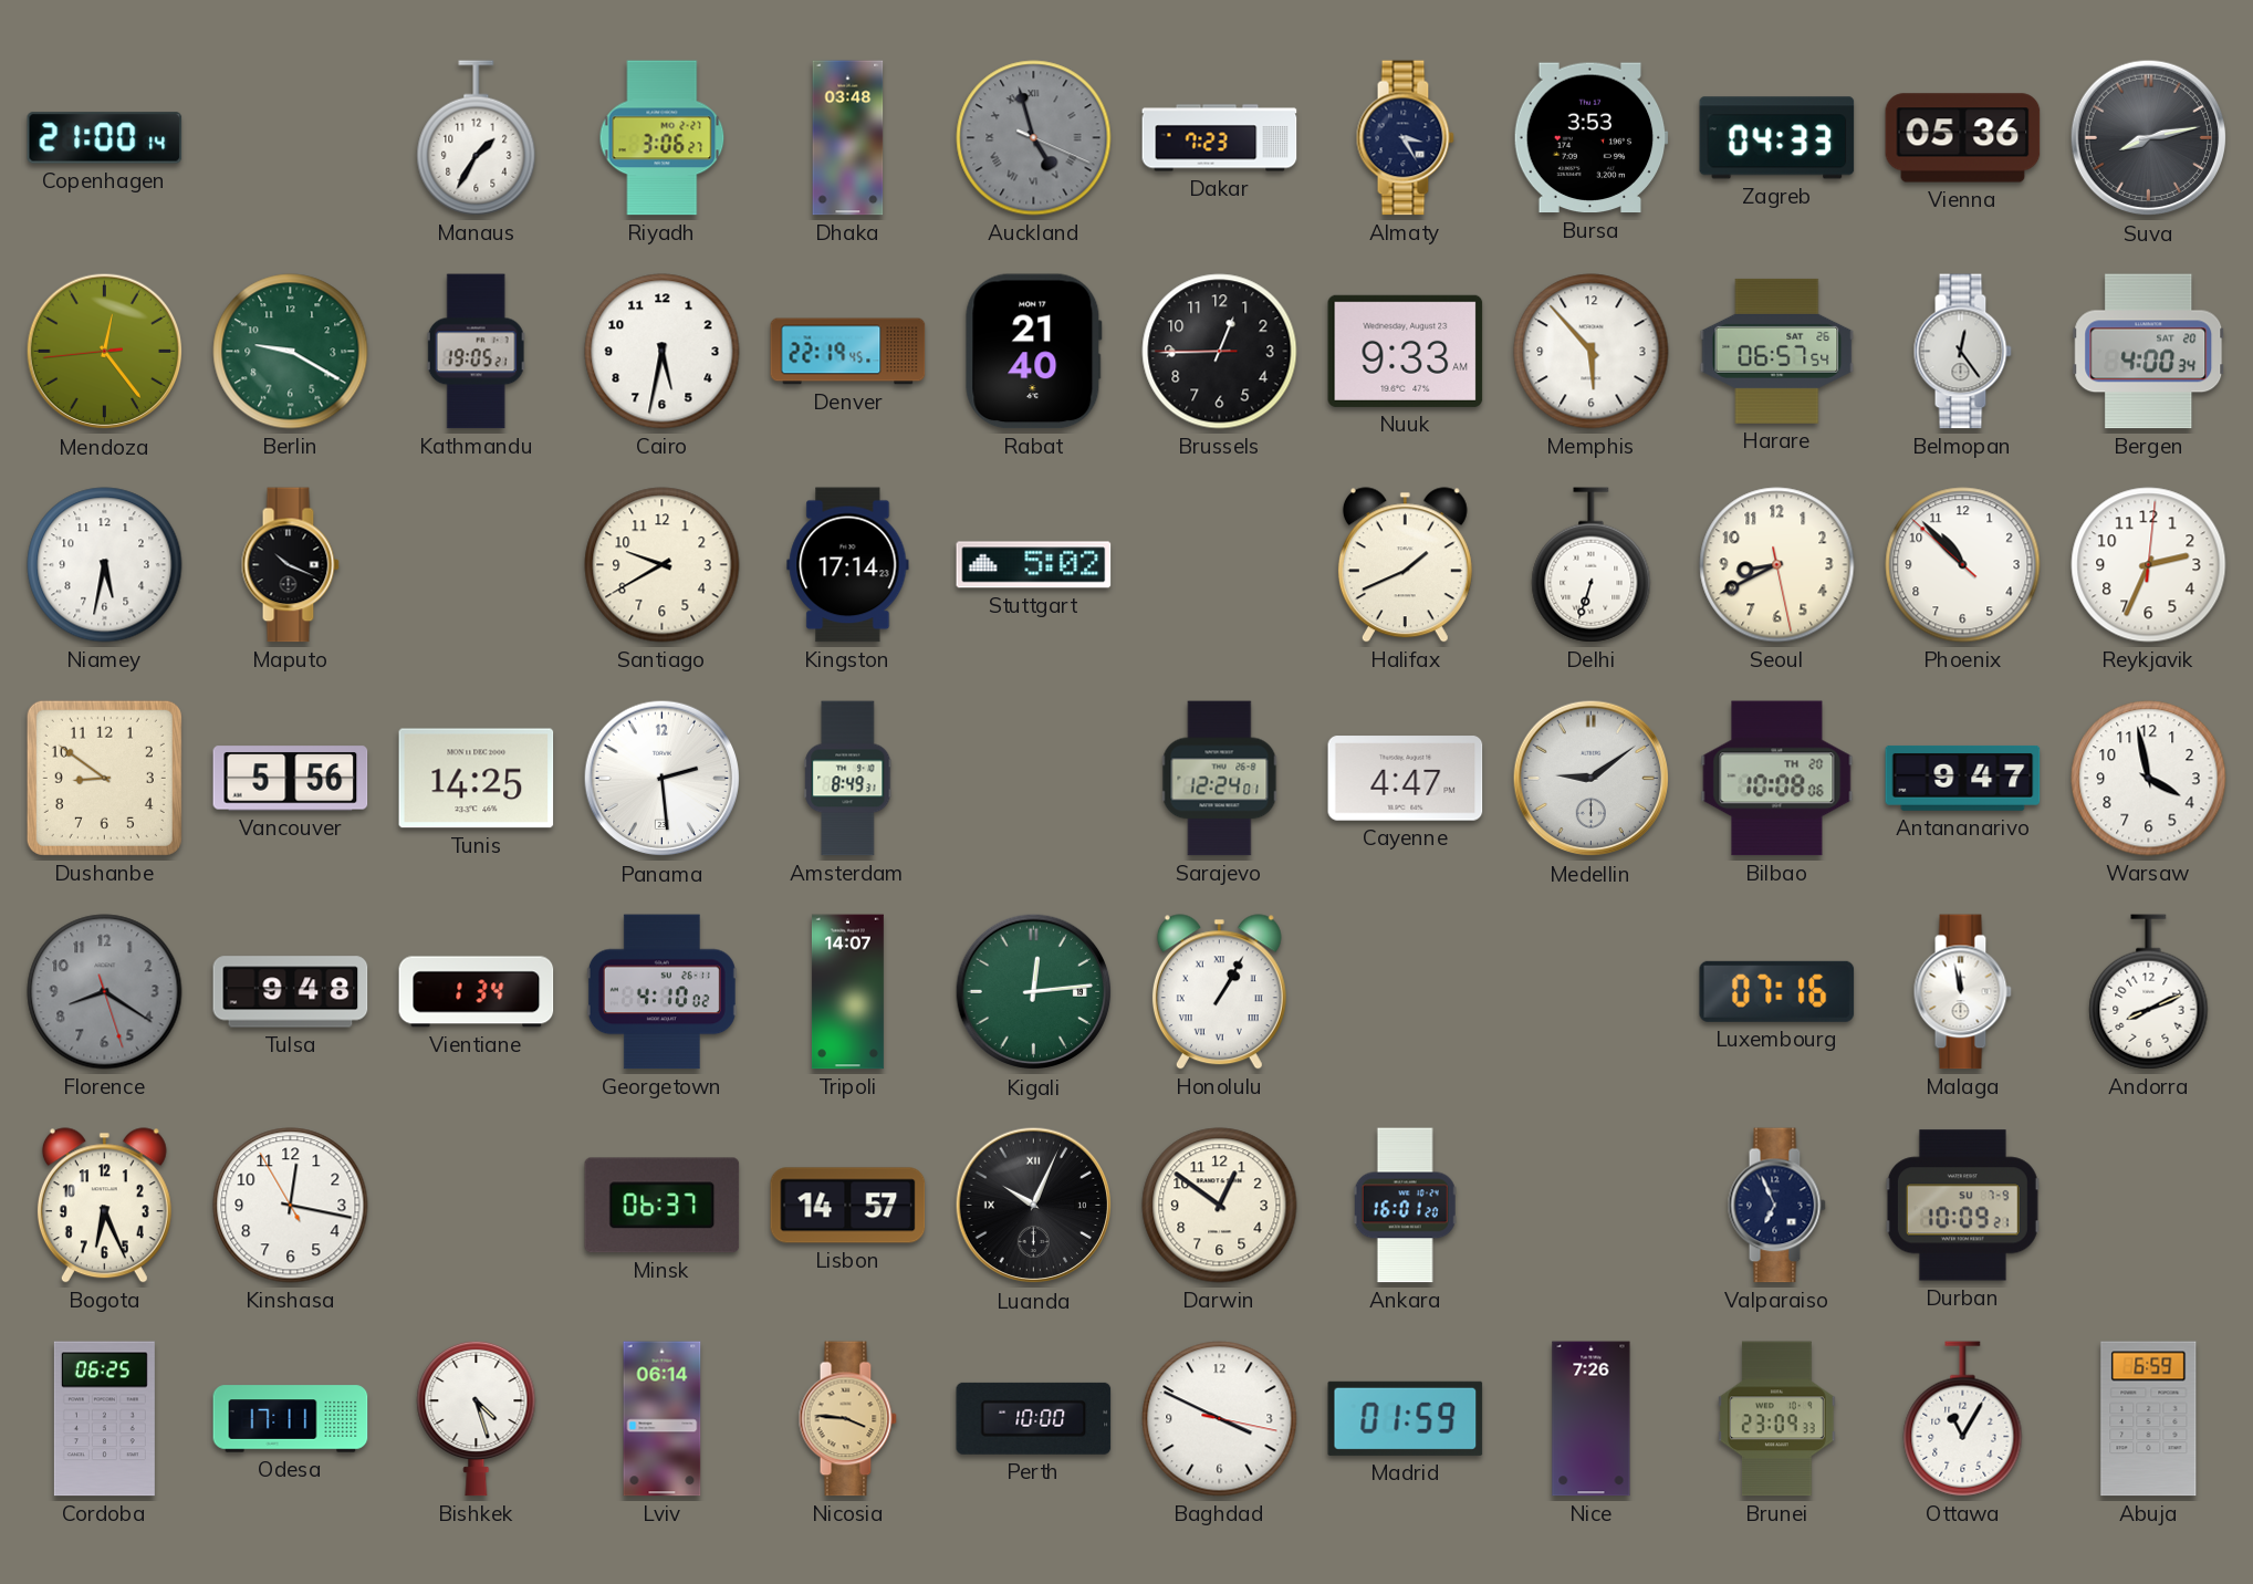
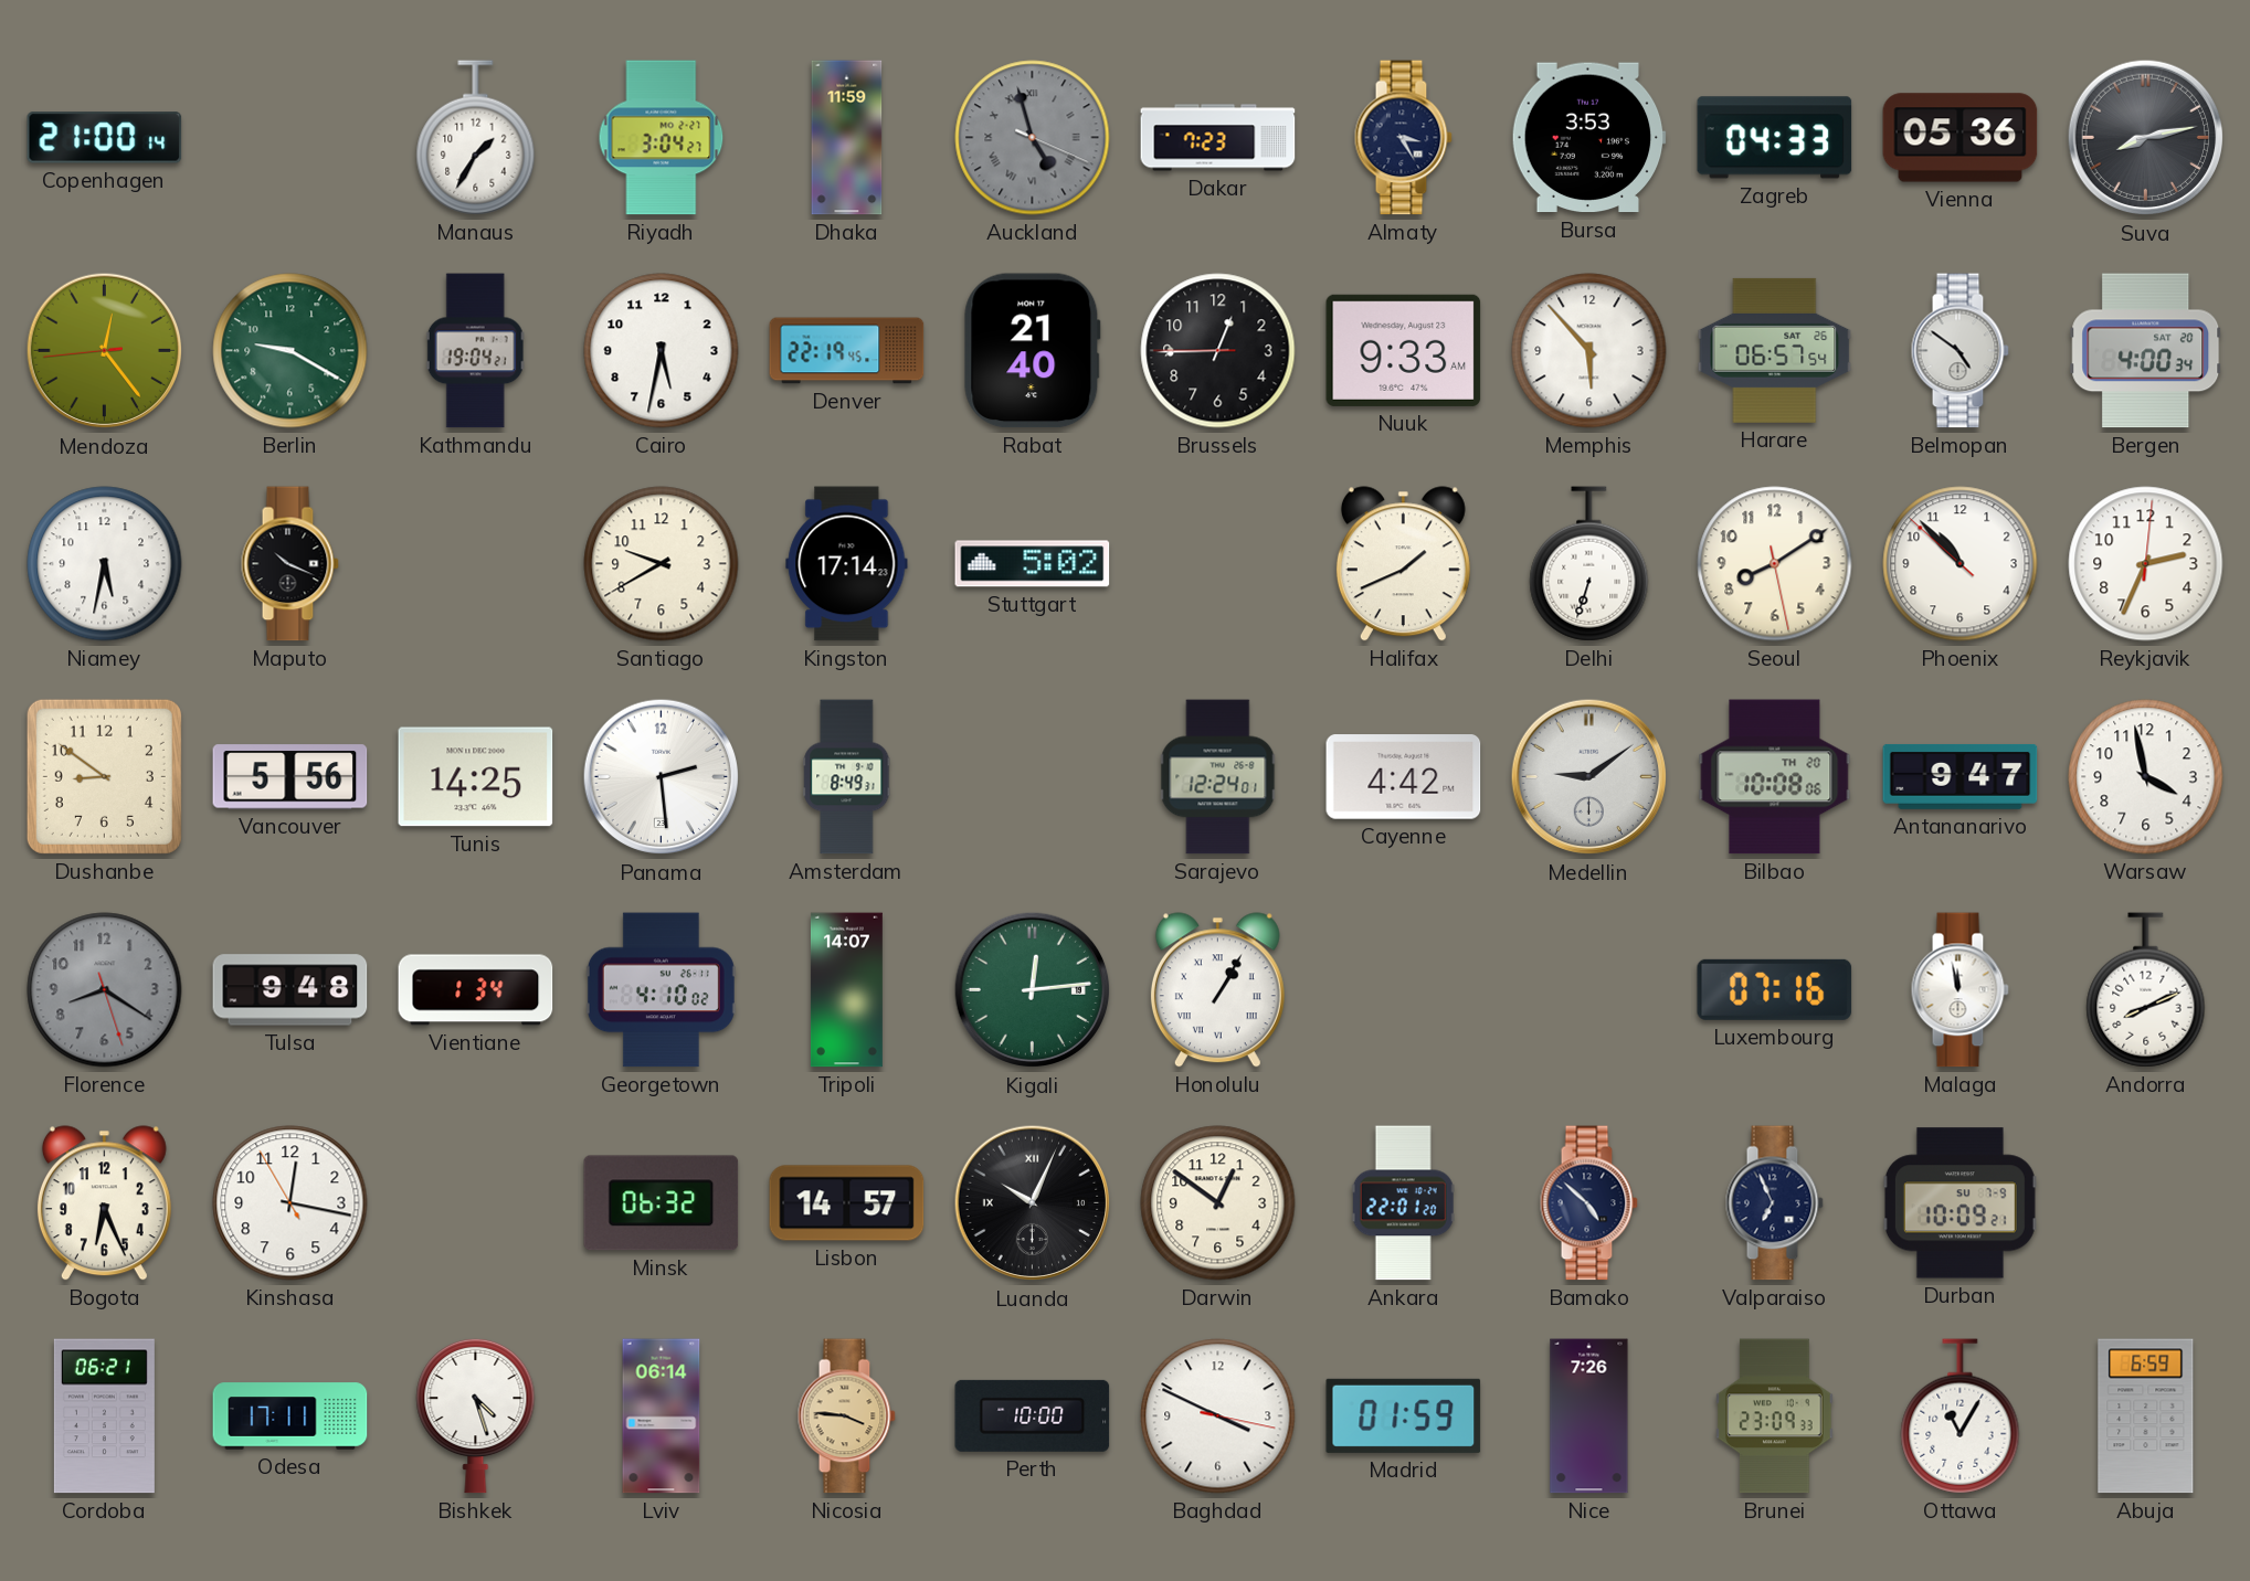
Riyadh: 3:06 -> 3:04 (662, 138)
Dhaka: 03:48 -> 11:59 (847, 138)
Kathmandu: 19:05 -> 19:04 (475, 351)
Belmopan: 12:24 -> 4:51 (1959, 351)
Seoul: 8:40 -> 8:09 (1775, 564)
Cayenne: 4:47 -> 4:42 (1404, 777)
Minsk: 06:37 -> 06:32 (662, 1203)
Ankara: 16:01 -> 22:01 (1403, 1203)
Bamako: none -> 4:52 (1588, 1203)
Cordoba: 06:25 -> 06:21 (104, 1416)
